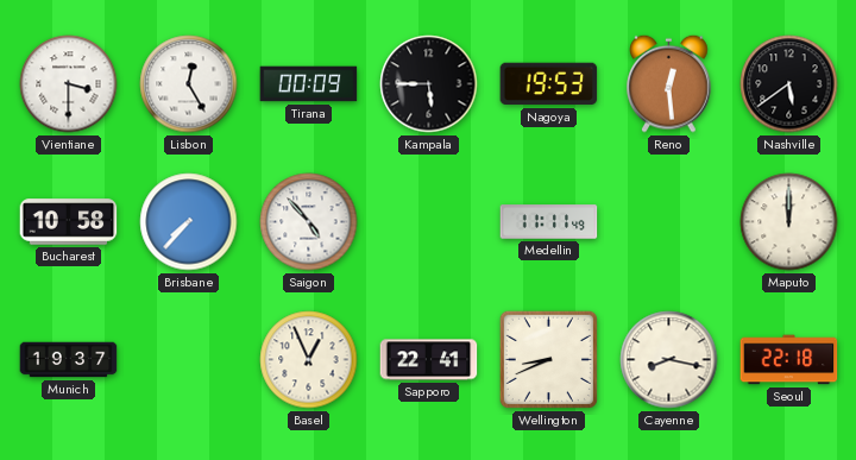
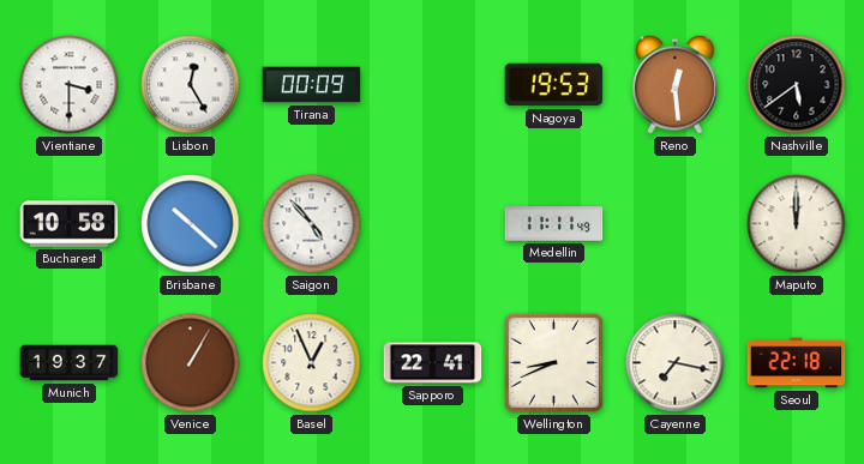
Kampala: 5:45 -> none (429, 84)
Brisbane: 7:37 -> 10:22 (191, 224)
Venice: none -> 1:05 (191, 363)
Cayenne: 8:17 -> 7:17 (676, 363)
